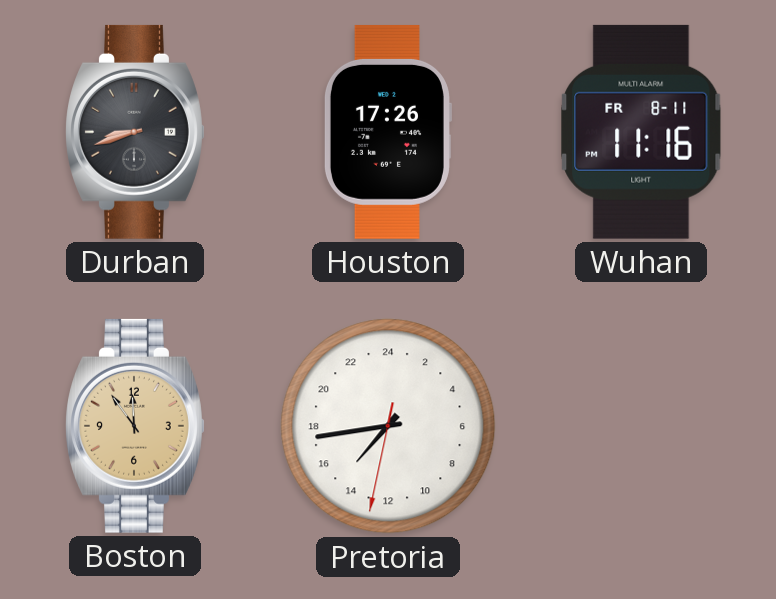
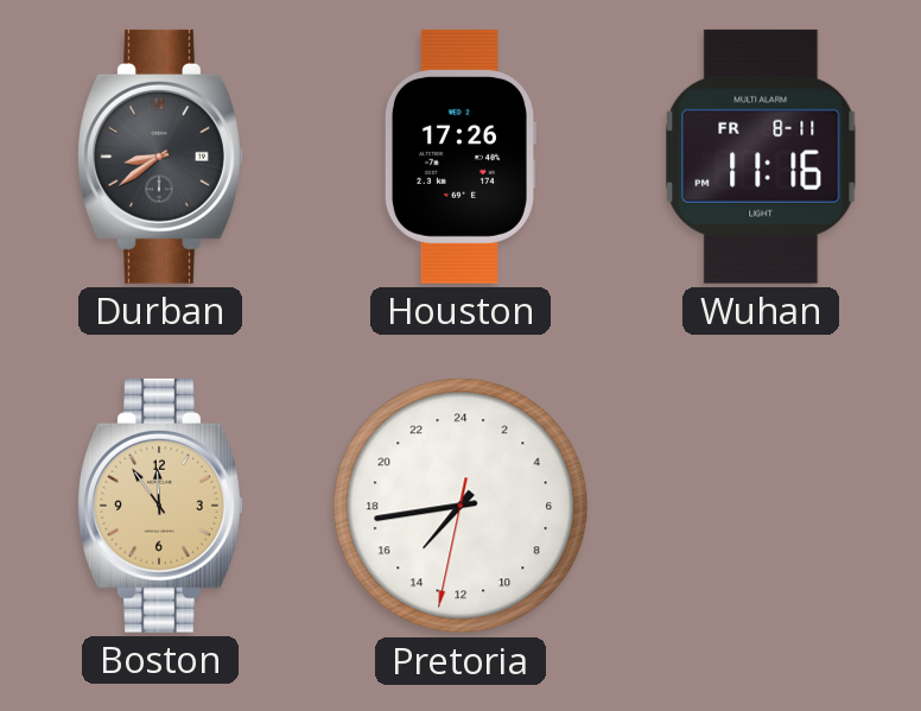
Durban: 8:42 -> 8:39 (160, 157)
